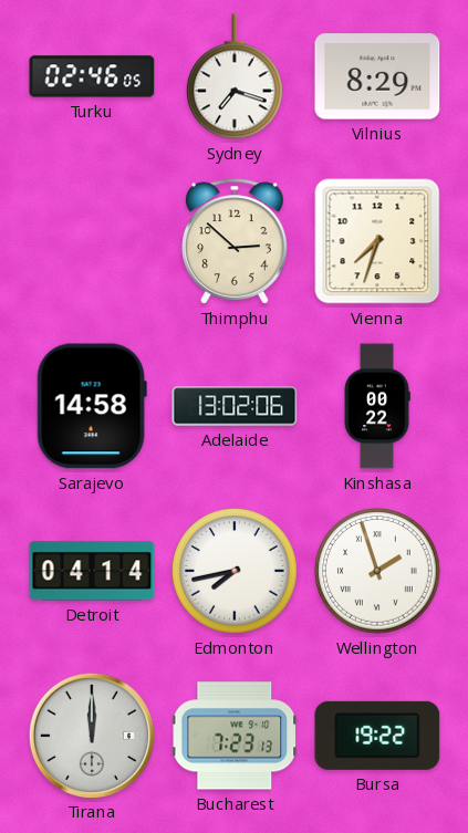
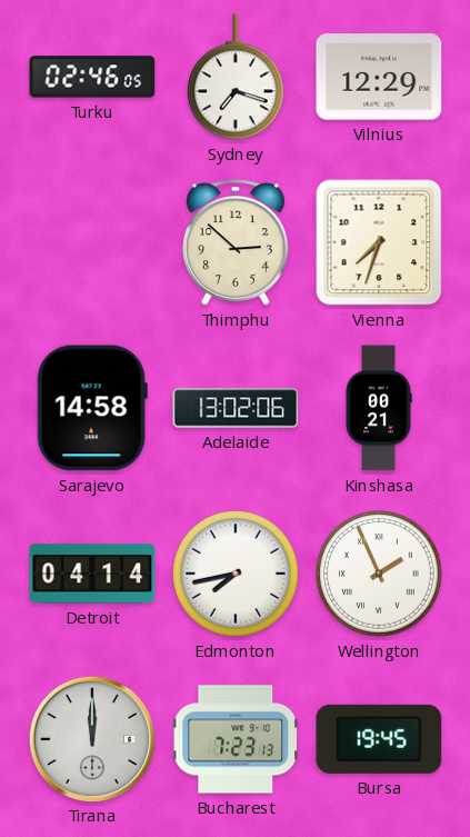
Vilnius: 8:29 -> 12:29 (379, 77)
Kinshasa: 00:22 -> 00:21 (379, 408)
Wellington: 1:57 -> 1:56 (379, 574)
Bursa: 19:22 -> 19:45 (379, 739)
